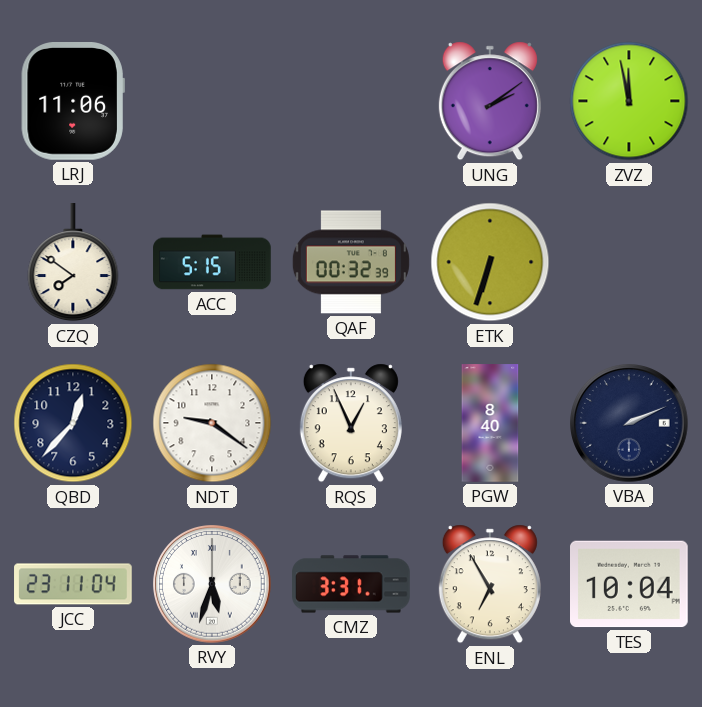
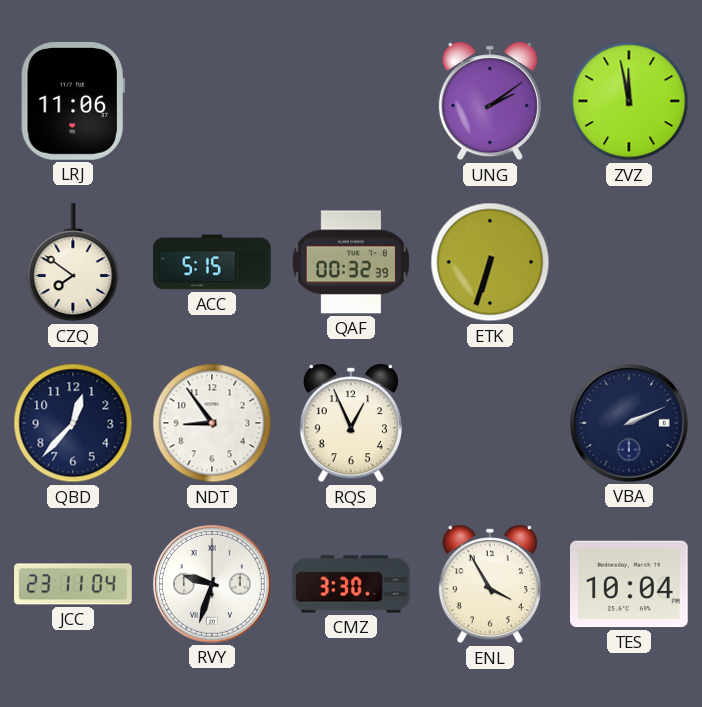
NDT: 9:21 -> 8:54 (212, 423)
PGW: 8:40 -> none (490, 423)
RVY: 5:33 -> 9:33 (212, 584)
CMZ: 3:31 -> 3:30 (351, 584)
ENL: 6:55 -> 3:55 (490, 584)
